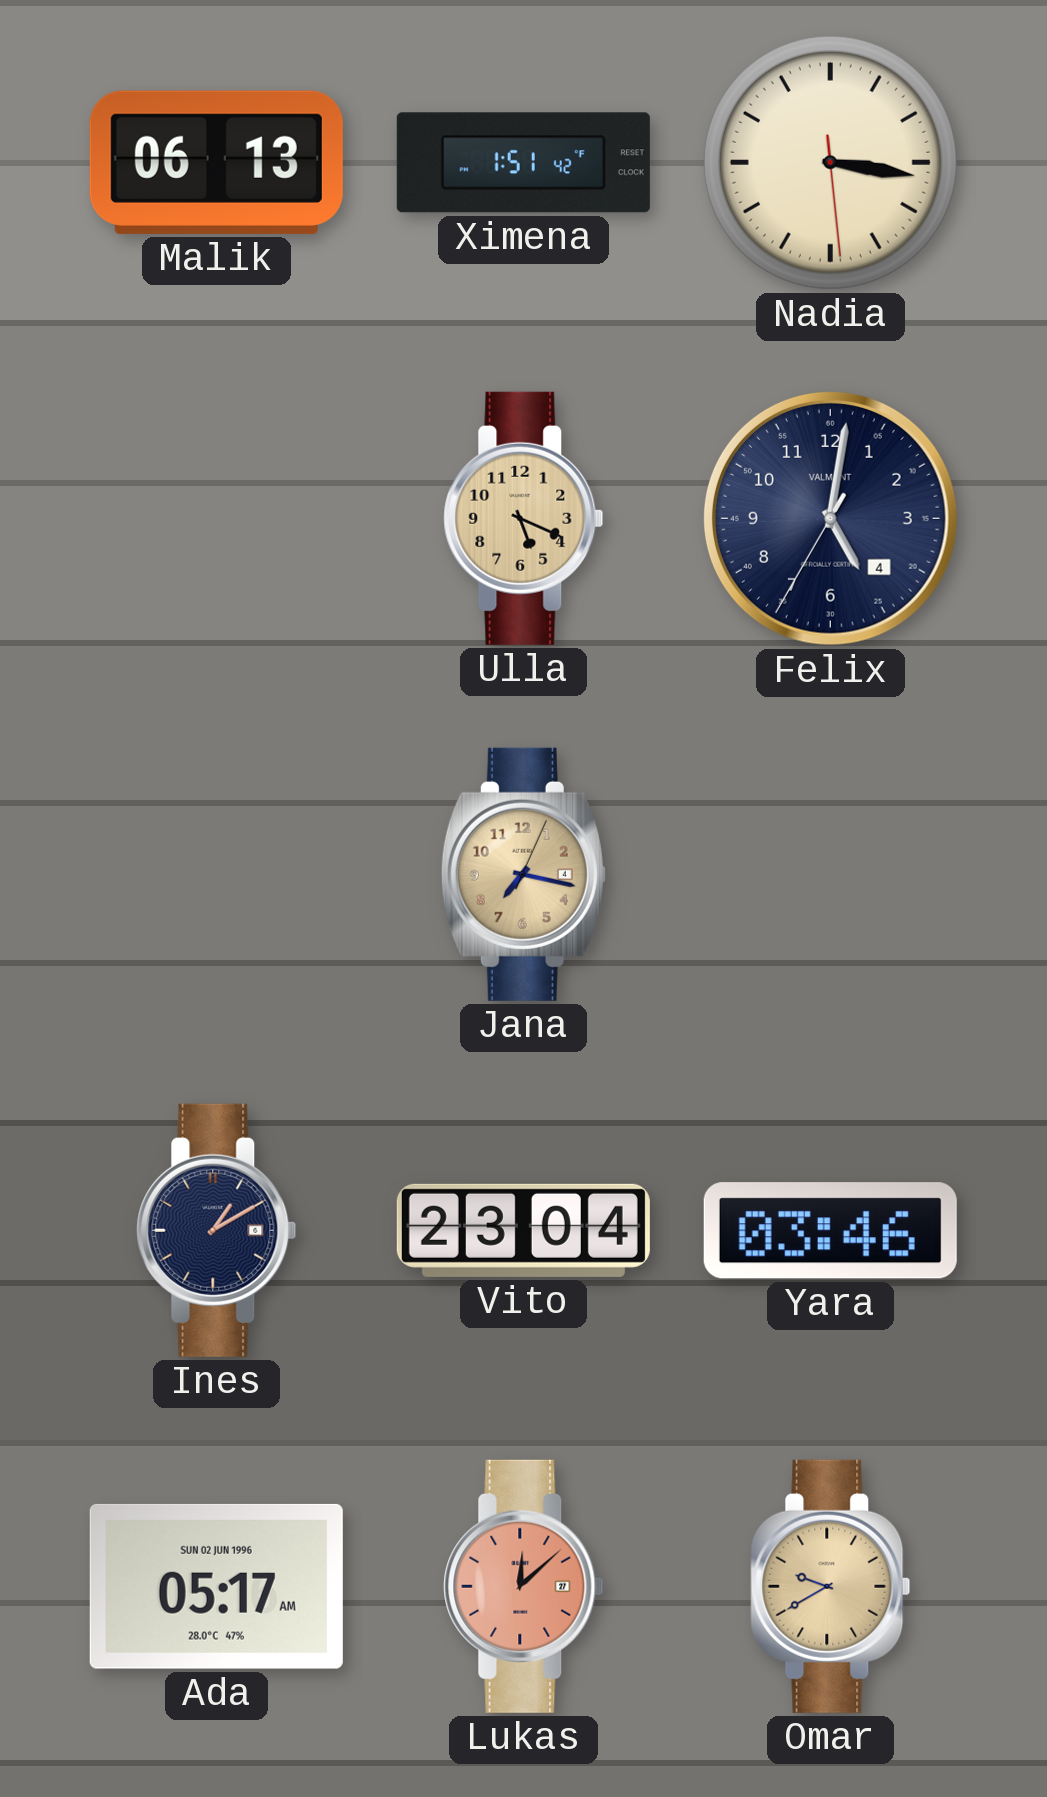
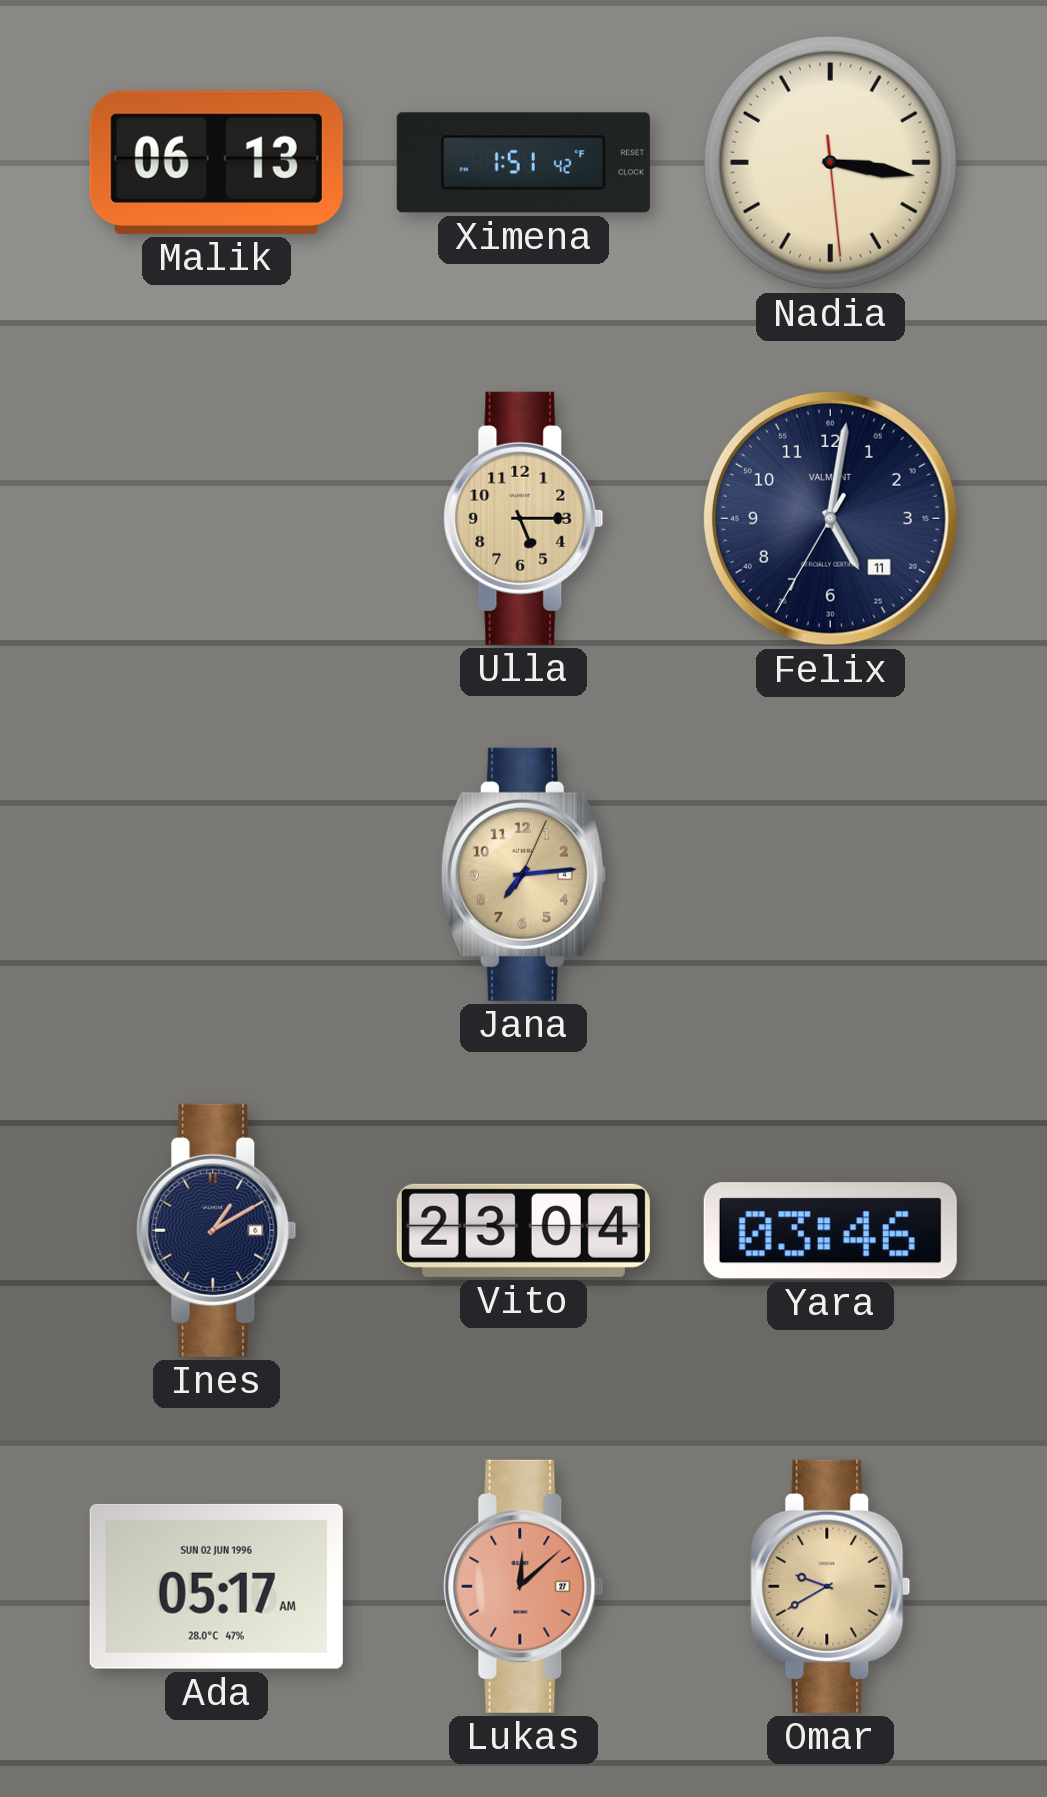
Ulla: 5:19 -> 5:15 (524, 518)
Felix date: 4 -> 11 (830, 518)
Jana: 7:17 -> 7:14 (523, 874)
